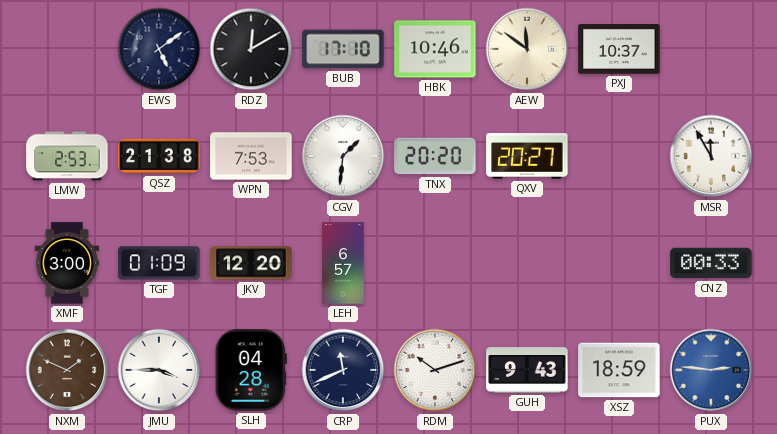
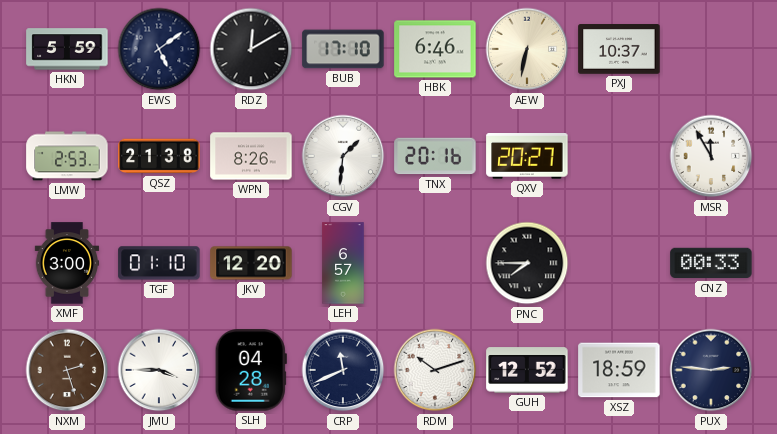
HKN: none -> 5:59 (67, 49)
HBK: 10:46 -> 6:46 (435, 49)
AEW: 11:51 -> 6:32 (527, 49)
WPN: 7:53 -> 8:26 (251, 156)
TNX: 20:20 -> 20:16 (435, 156)
TGF: 01:09 -> 01:10 (159, 263)
PNC: none -> 7:45 (527, 263)
NXM: 1:49 -> 2:27 (67, 370)
GUH: 9:43 -> 12:52 (527, 370)
PUX dial: blue -> navy (711, 370)
